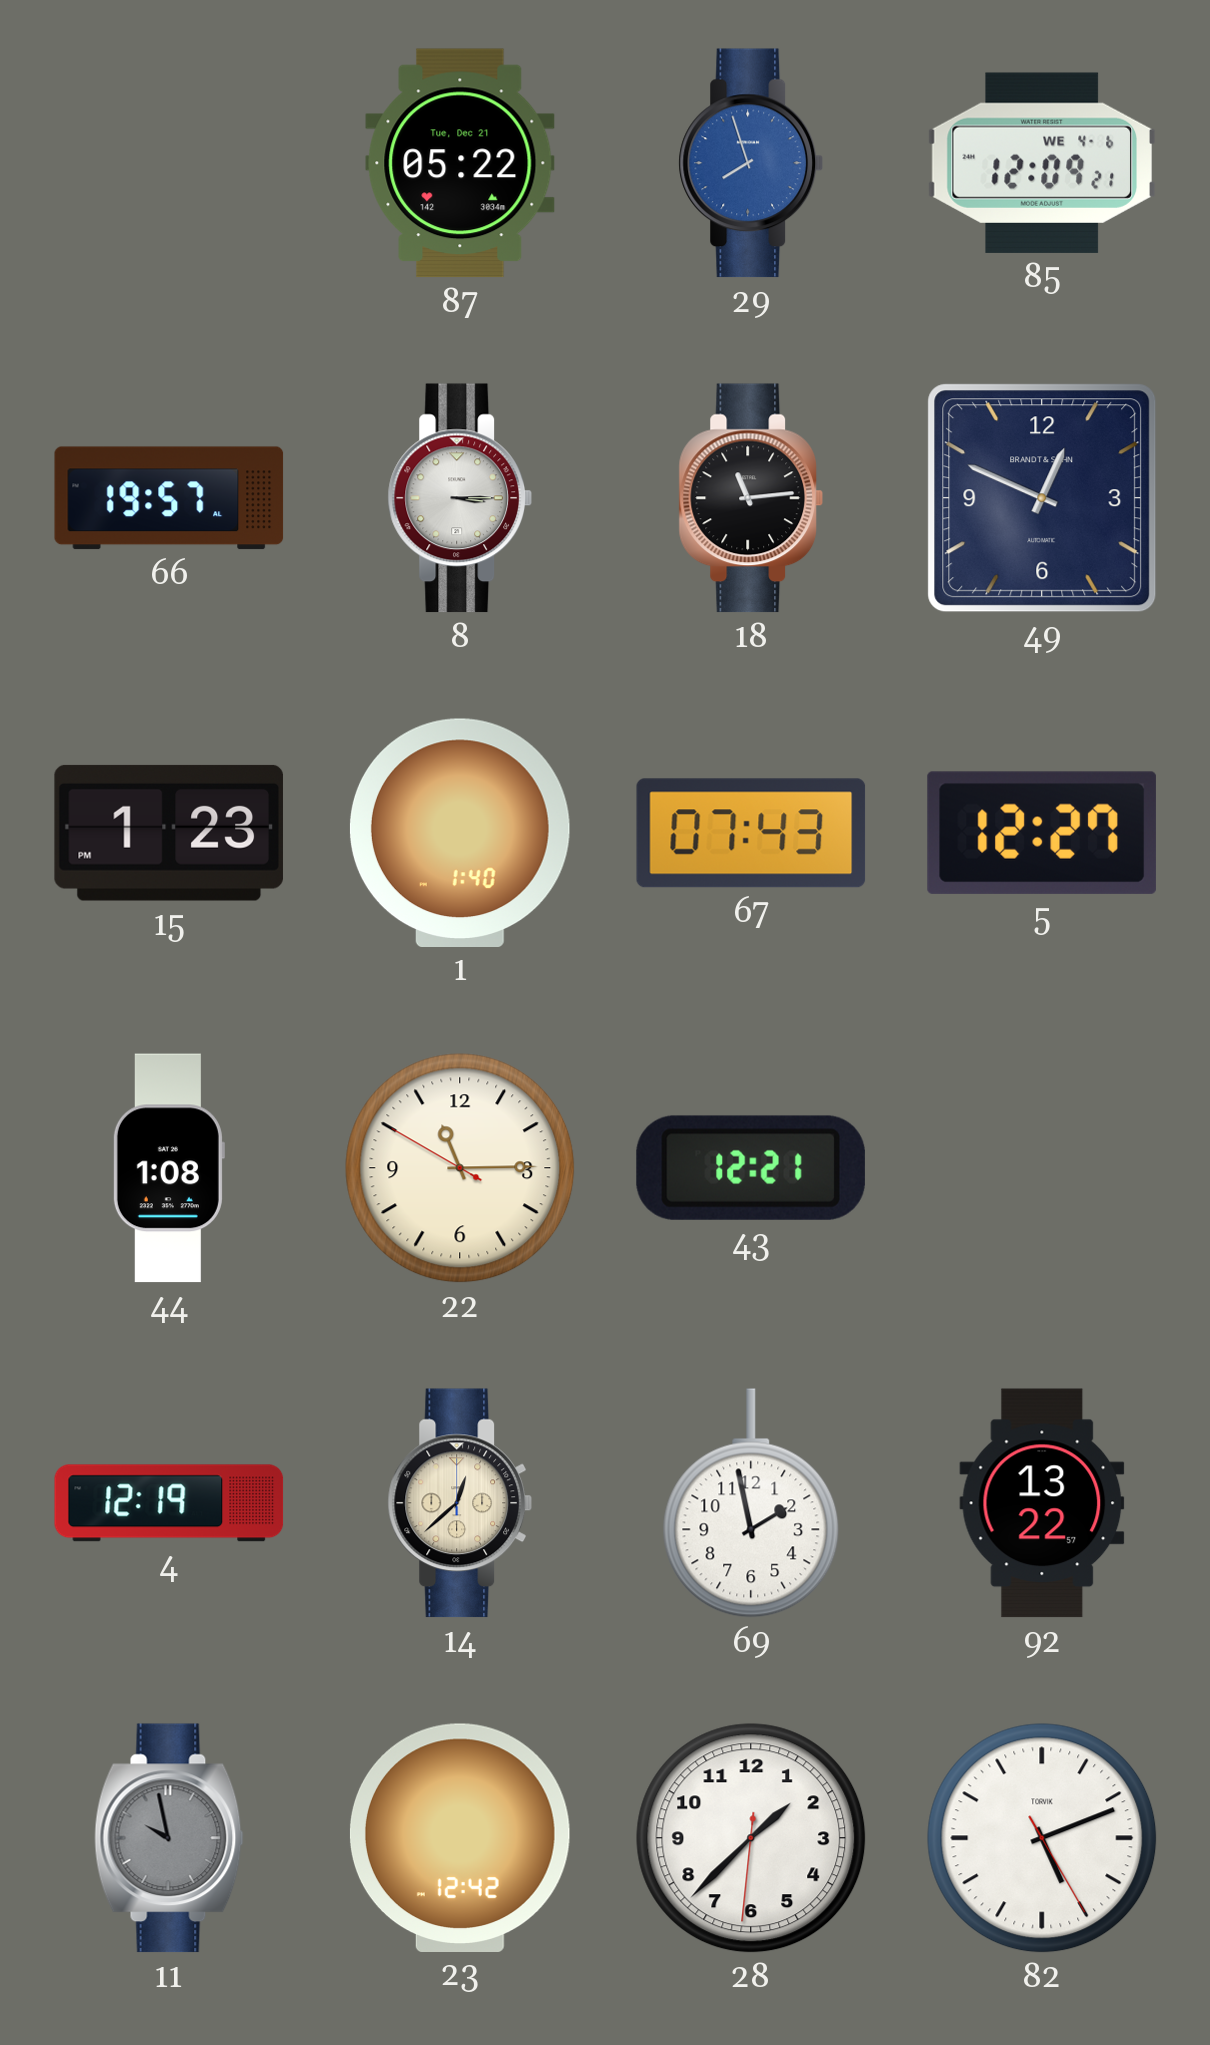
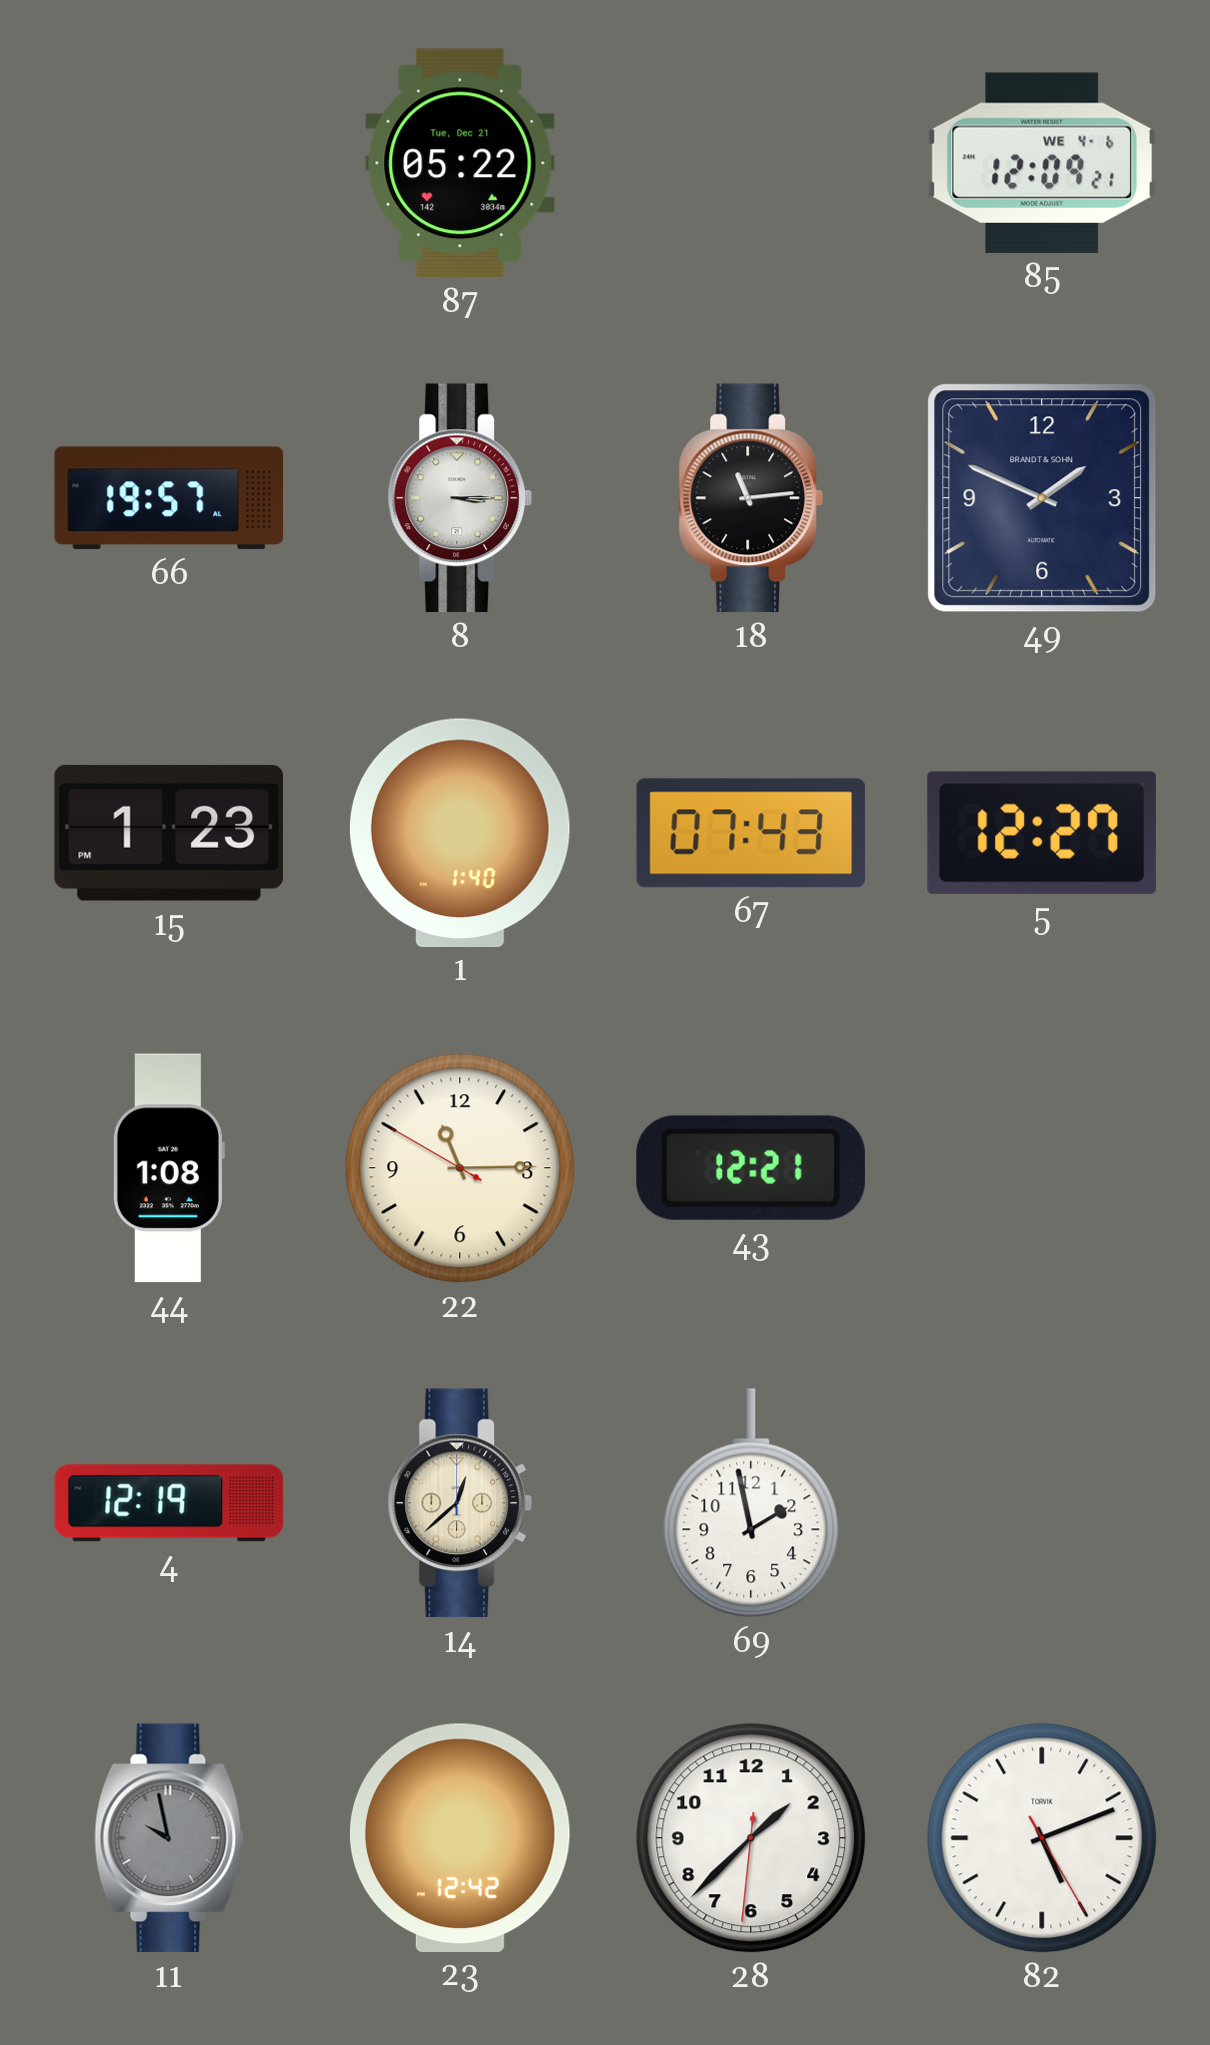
29: 7:57 -> none (750, 163)
49: 12:49 -> 1:49 (1042, 498)
92: 13:22 -> none (1042, 1503)
